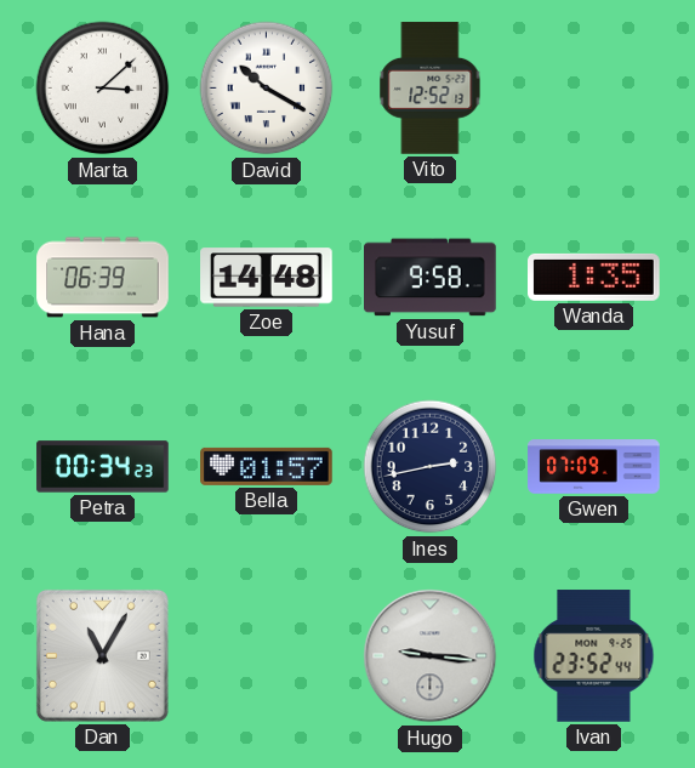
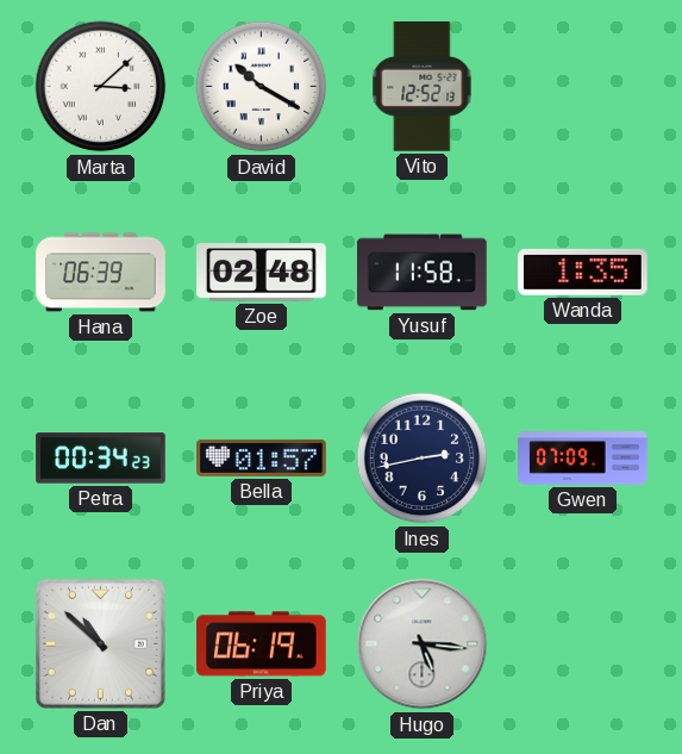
Zoe: 14:48 -> 02:48 (262, 273)
Yusuf: 9:58 -> 11:58 (423, 273)
Dan: 11:05 -> 10:52 (100, 643)
Priya: none -> 06:19 (262, 644)
Hugo: 9:16 -> 5:16 (423, 644)
Ivan: 23:52 -> none (594, 656)
